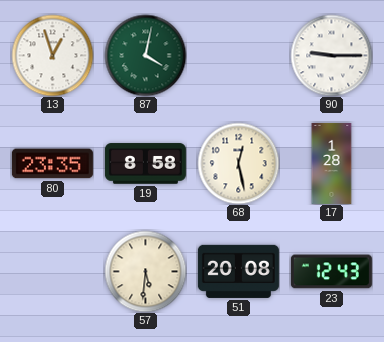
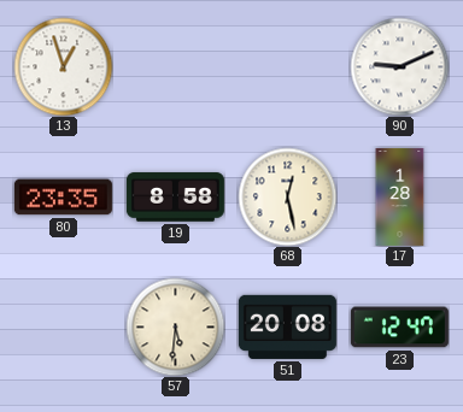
87: 4:02 -> none (145, 55)
90: 9:15 -> 9:11 (399, 66)
23: 12:43 -> 12:47 (399, 328)
